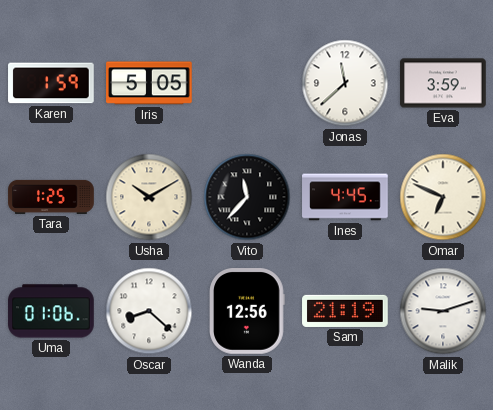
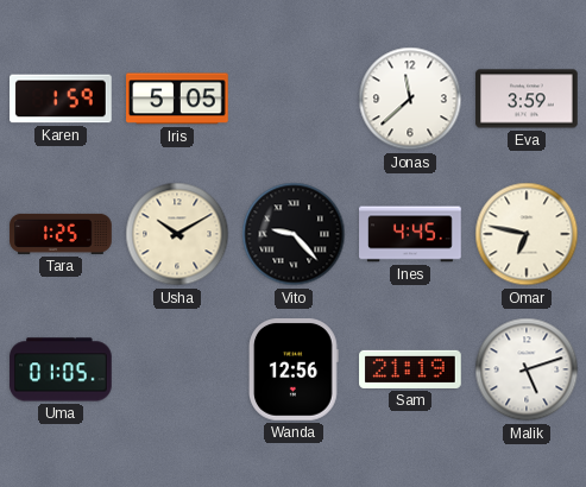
Vito: 11:37 -> 9:23 (294, 234)
Omar: 6:49 -> 6:47 (527, 234)
Uma: 01:06 -> 01:05 (61, 369)
Oscar: 8:22 -> none (149, 311)
Malik: 9:12 -> 5:12 (527, 369)
